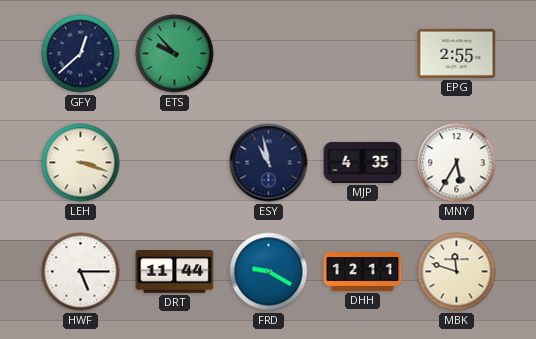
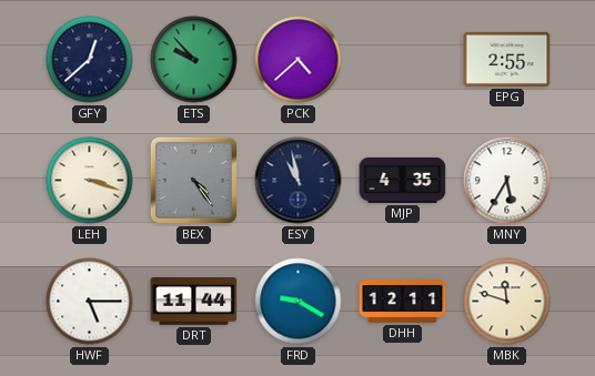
PCK: none -> 4:38 (299, 60)
BEX: none -> 4:24 (193, 180)
